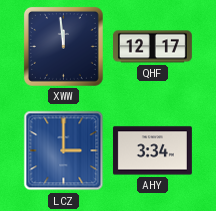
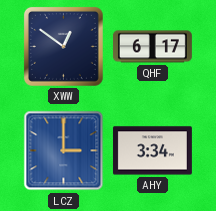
XWW: 11:59 -> 12:51 (63, 46)
QHF: 12:17 -> 6:17 (152, 47)
